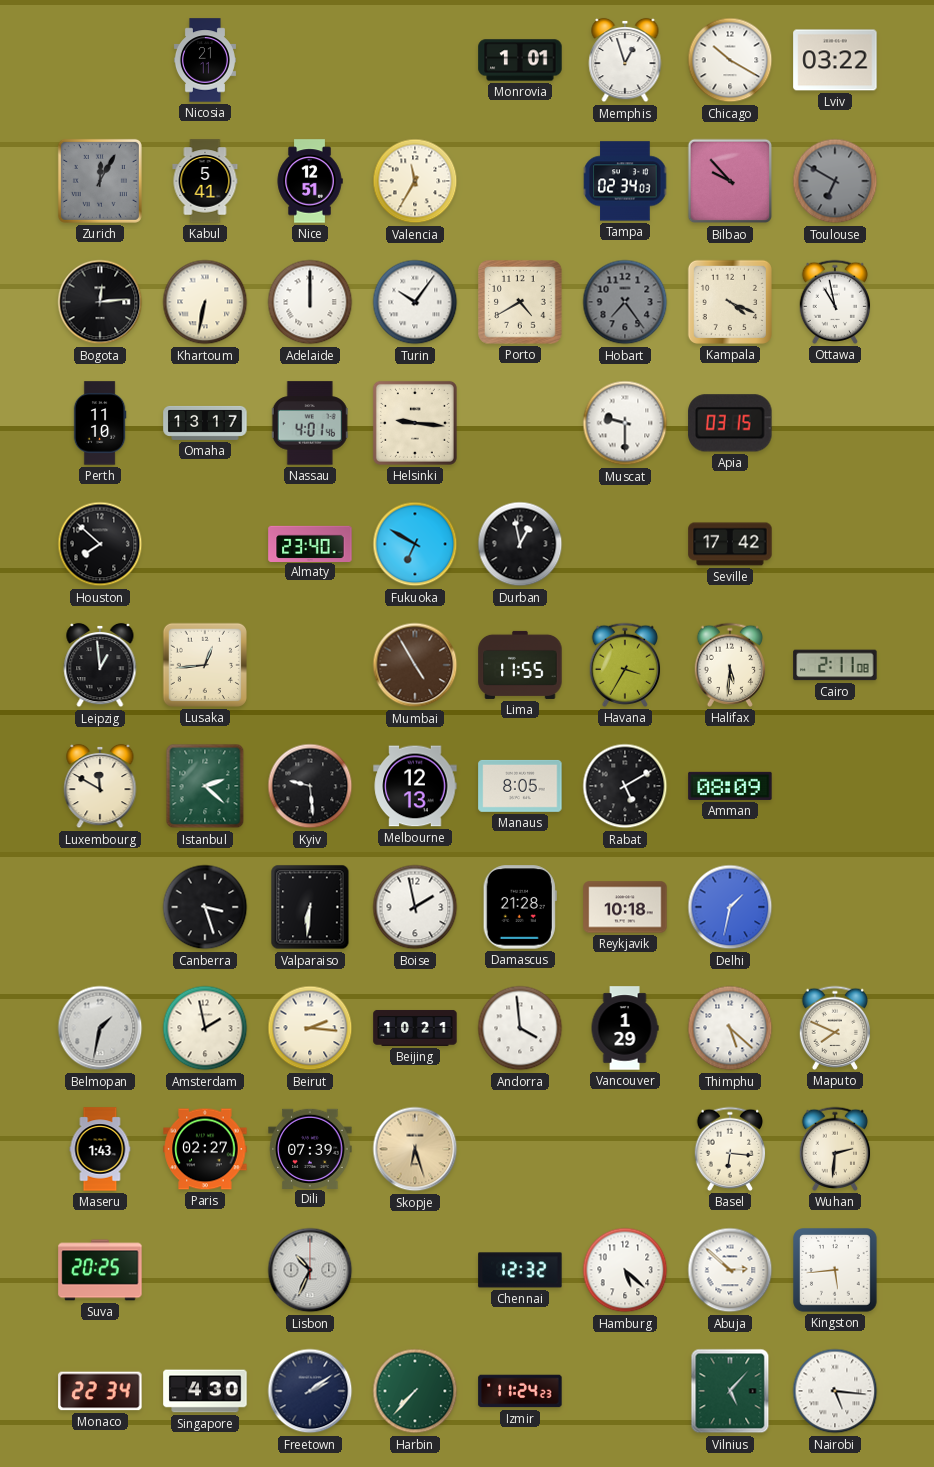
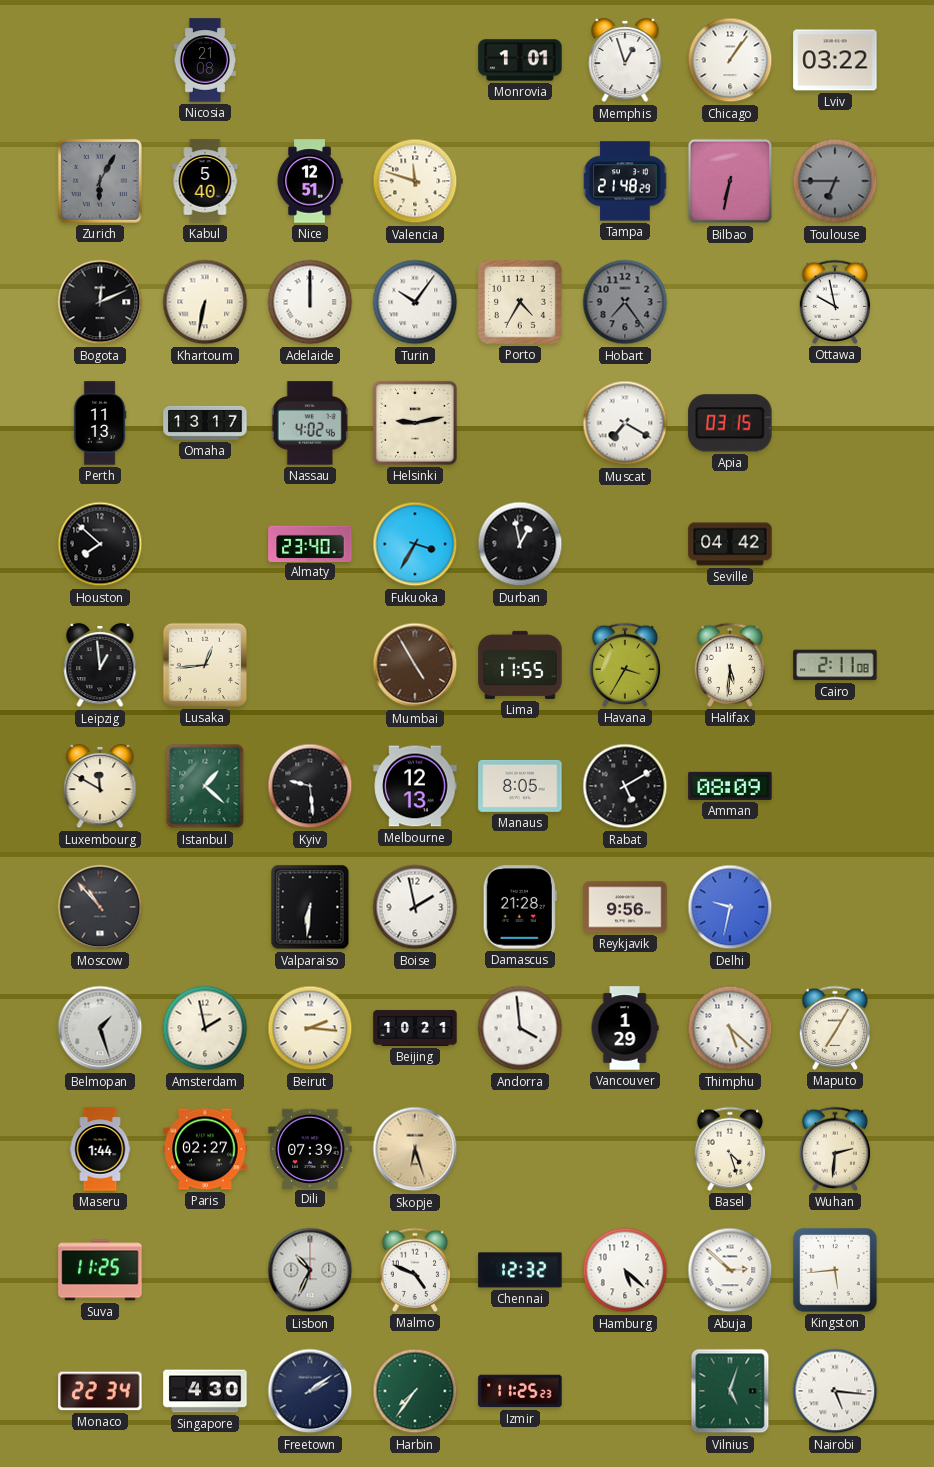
Nicosia: 21:11 -> 21:08 (205, 60)
Chicago: 10:20 -> 1:06 (730, 60)
Zurich: 12:05 -> 6:05 (100, 181)
Kabul: 5:41 -> 5:40 (205, 181)
Valencia: 11:35 -> 11:48 (415, 181)
Tampa: 02:34 -> 21:48 (625, 181)
Bilbao: 9:53 -> 6:32 (730, 181)
Toulouse: 6:50 -> 6:45 (835, 181)
Bogota: 12:14 -> 12:11 (100, 302)
Porto: 4:40 -> 4:35 (520, 302)
Kampala: 4:19 -> none (730, 302)
Ottawa: 10:58 -> 9:58 (835, 302)
Perth: 11:10 -> 11:13 (100, 423)
Nassau: 4:01 -> 4:02 (310, 423)
Helsinki: 9:16 -> 9:13 (415, 423)
Muscat: 9:30 -> 7:20 (625, 423)
Fukuoka: 6:50 -> 3:35 (415, 544)
Seville: 17:42 -> 04:42 (730, 544)
Istanbul: 2:22 -> 1:22 (205, 786)
Moscow: none -> 10:53 (100, 907)
Canberra: 3:27 -> none (205, 907)
Reykjavik: 10:18 -> 9:56 (625, 907)
Delhi: 1:32 -> 9:32 (730, 907)
Belmopan: 1:32 -> 1:27 (100, 1028)
Maputo: 7:49 -> 7:05 (835, 1028)
Maseru: 1:43 -> 1:44 (100, 1149)
Basel: 6:16 -> 4:27 (730, 1149)
Suva: 20:25 -> 11:25 (100, 1270)
Malmo: none -> 4:49 (415, 1270)
Harbin: 7:37 -> 7:36 (415, 1391)
Izmir: 11:24 -> 11:25 (520, 1391)
Vilnius: 5:07 -> 5:03 (730, 1391)
